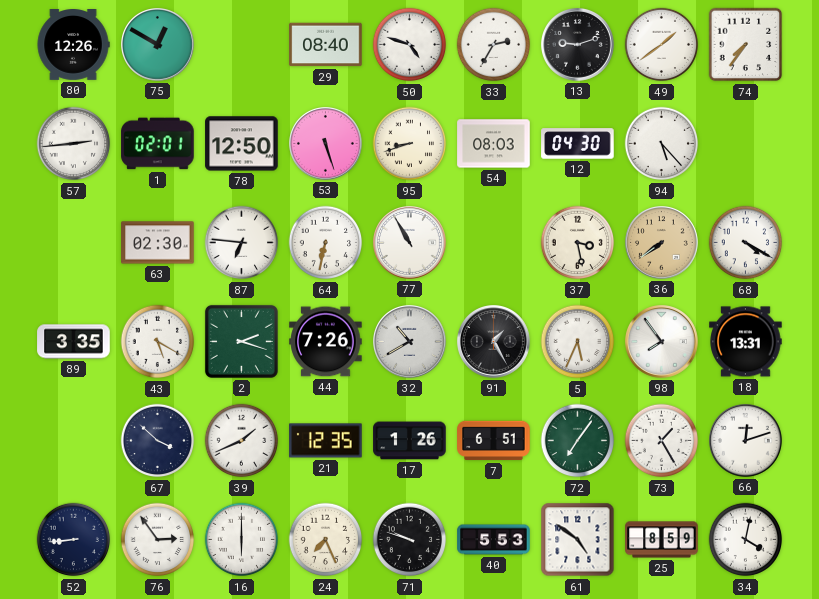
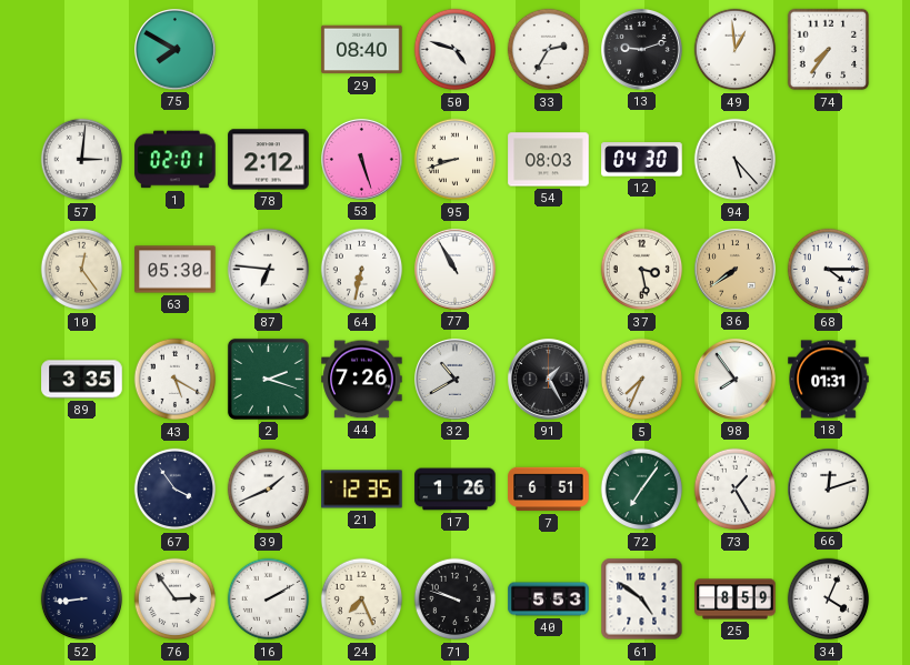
80: 12:26 -> none (73, 45)
75: 12:50 -> 7:50 (176, 50)
49: 1:39 -> 12:59 (736, 50)
57: 2:44 -> 3:01 (82, 160)
78: 12:50 -> 2:12 (269, 160)
10: none -> 12:24 (82, 270)
63: 02:30 -> 05:30 (176, 270)
68: 4:20 -> 4:15 (829, 270)
5: 5:34 -> 7:34 (642, 380)
18: 13:31 -> 01:31 (829, 380)
67: 3:52 -> 3:54 (176, 490)
16: 6:00 -> 2:10 (269, 599)
34: 4:02 -> 4:04 (829, 599)
